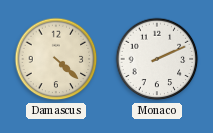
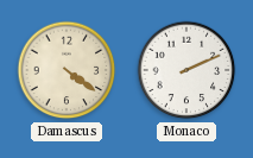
Damascus: 4:22 -> 4:21 (67, 70)
